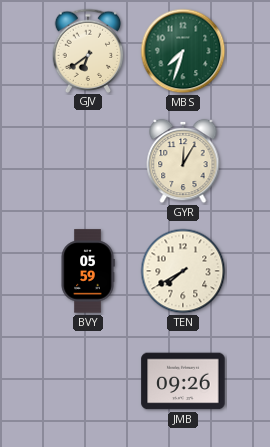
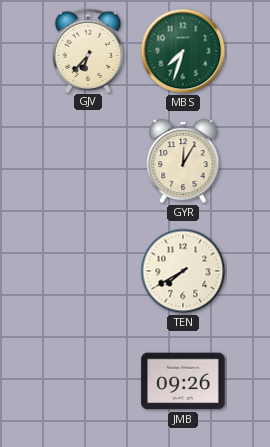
GJV: 6:39 -> 6:37 (88, 50)
BVY: 05:59 -> none (88, 271)
